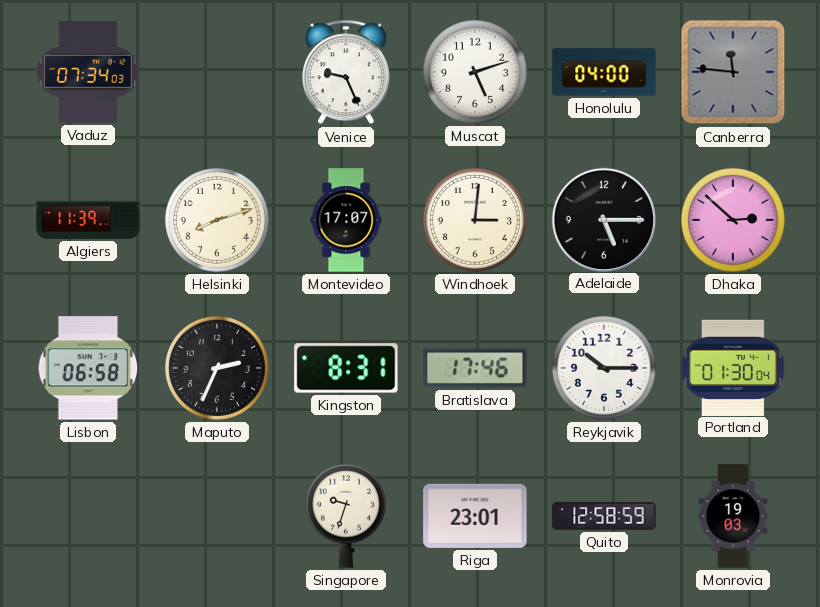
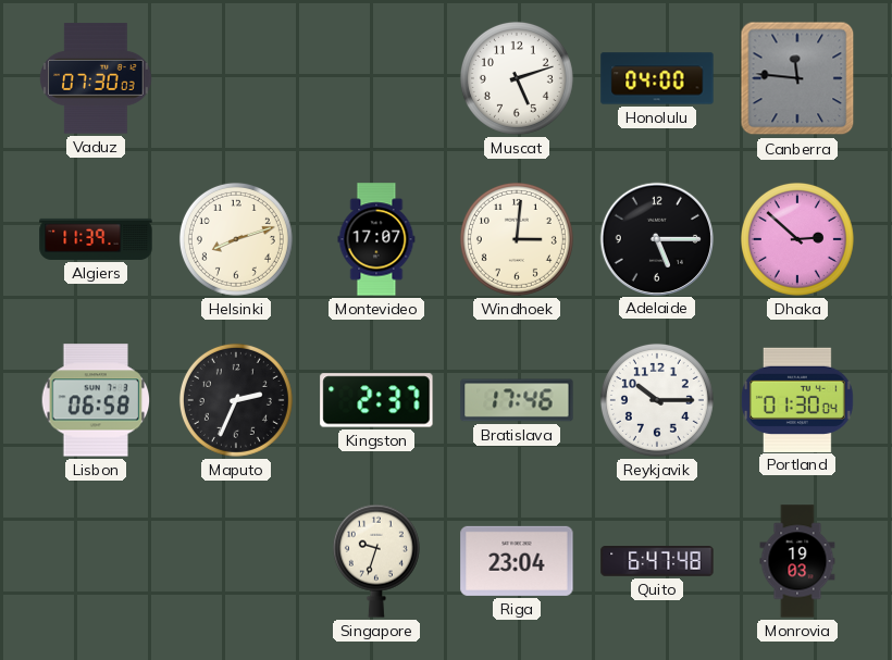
Vaduz: 07:34 -> 07:30 (96, 78)
Venice: 9:26 -> none (346, 72)
Kingston: 8:31 -> 2:37 (376, 400)
Riga: 23:01 -> 23:04 (517, 561)
Quito: 12:58 -> 6:47 (657, 561)
